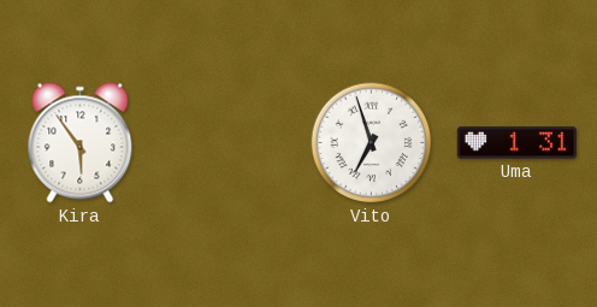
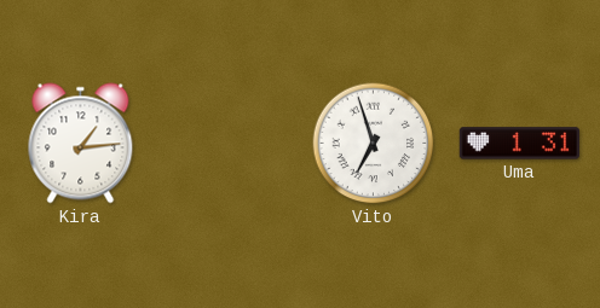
Kira: 5:54 -> 1:14 (81, 144)
